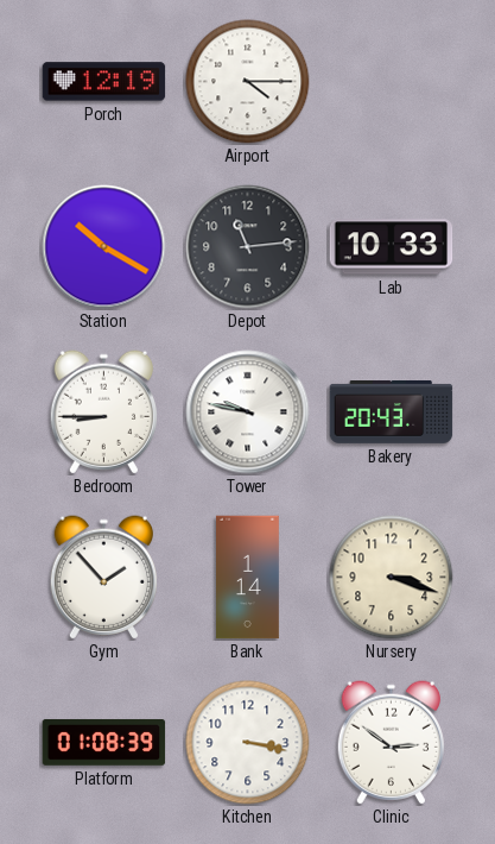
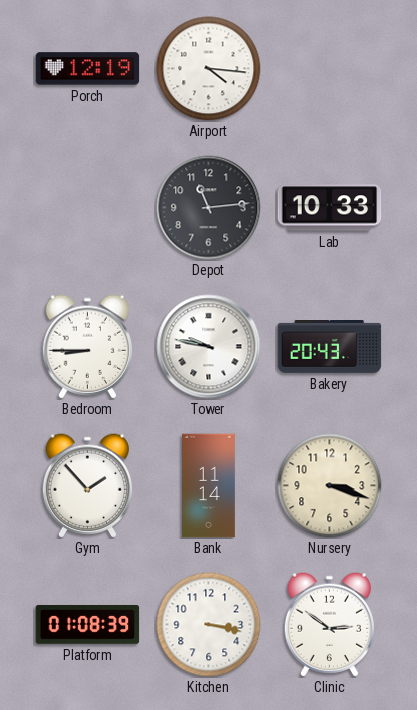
Airport: 4:15 -> 4:16 (209, 69)
Station: 10:20 -> none (104, 247)
Bank: 1:14 -> 11:14 (209, 486)
